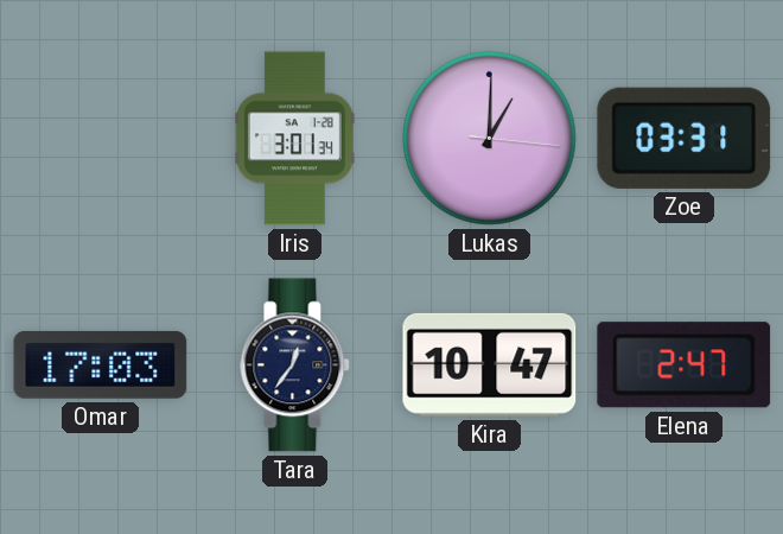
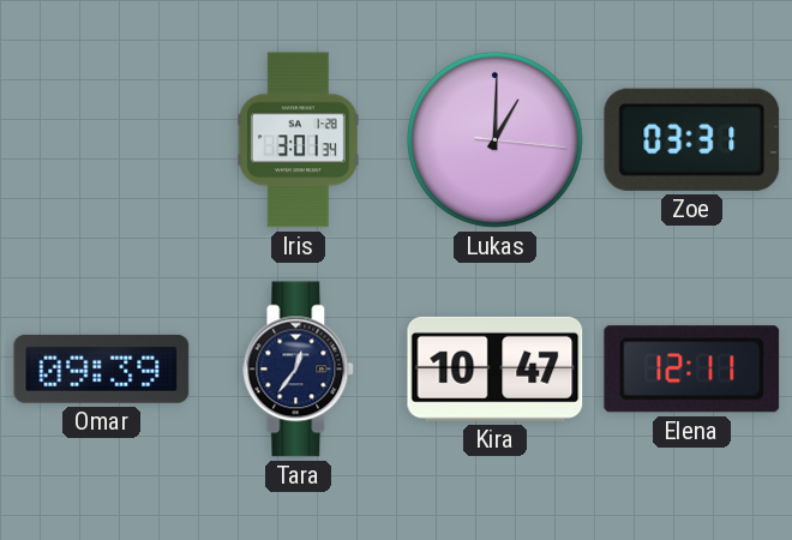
Omar: 17:03 -> 09:39 (102, 368)
Elena: 2:47 -> 12:11 (692, 370)
